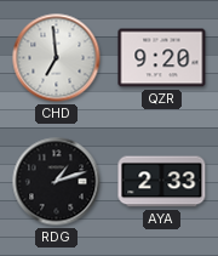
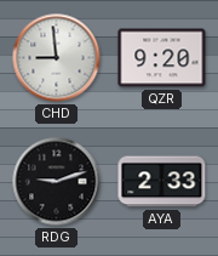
CHD: 6:59 -> 8:59 (57, 58)
RDG: 1:12 -> 9:12 (57, 182)
